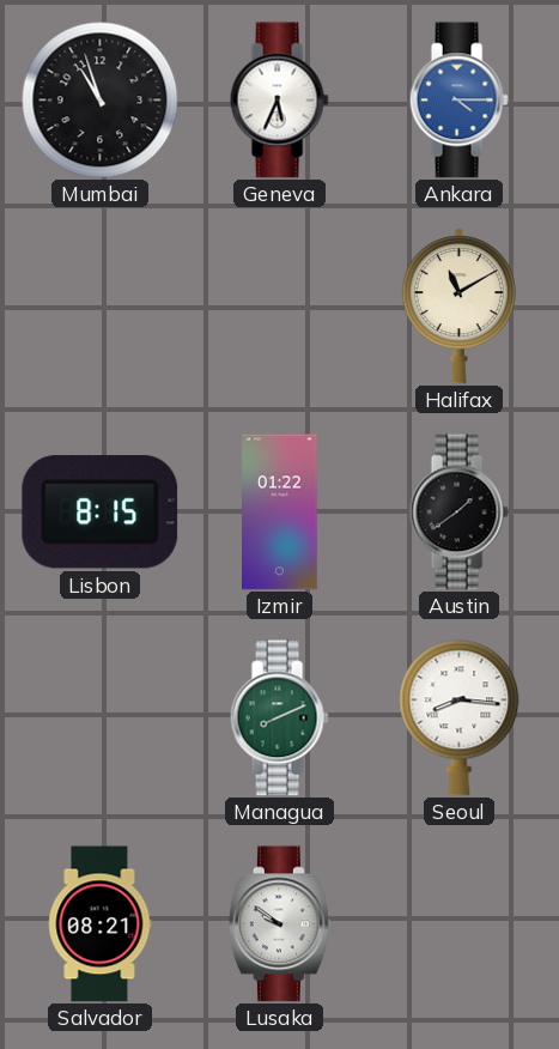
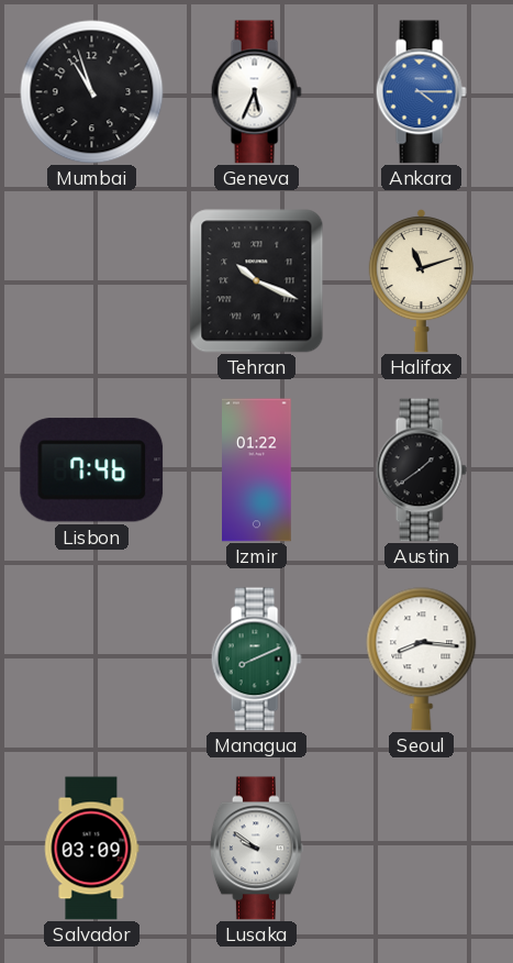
Tehran: none -> 10:19 (257, 281)
Halifax: 11:10 -> 11:12 (421, 280)
Lisbon: 8:15 -> 7:46 (92, 471)
Salvador: 08:21 -> 03:09 (91, 849)
